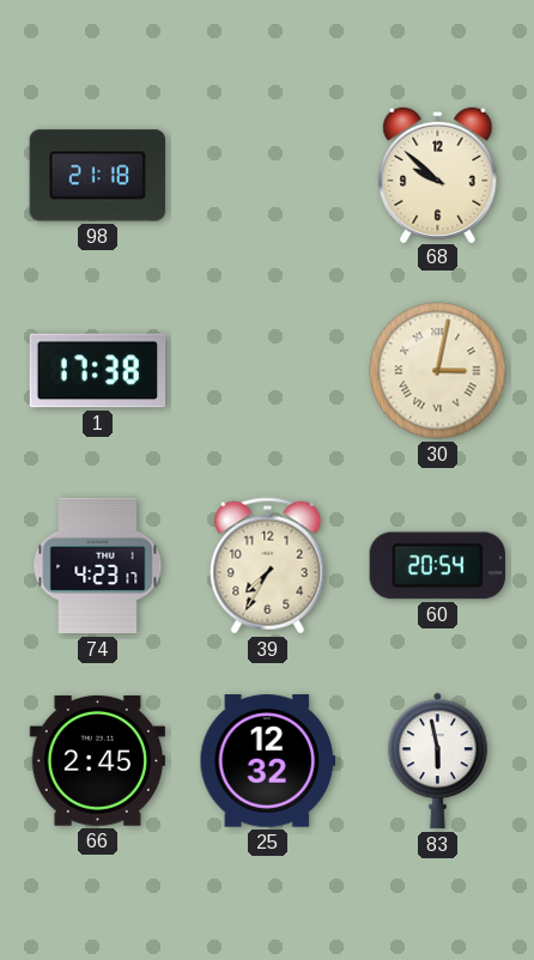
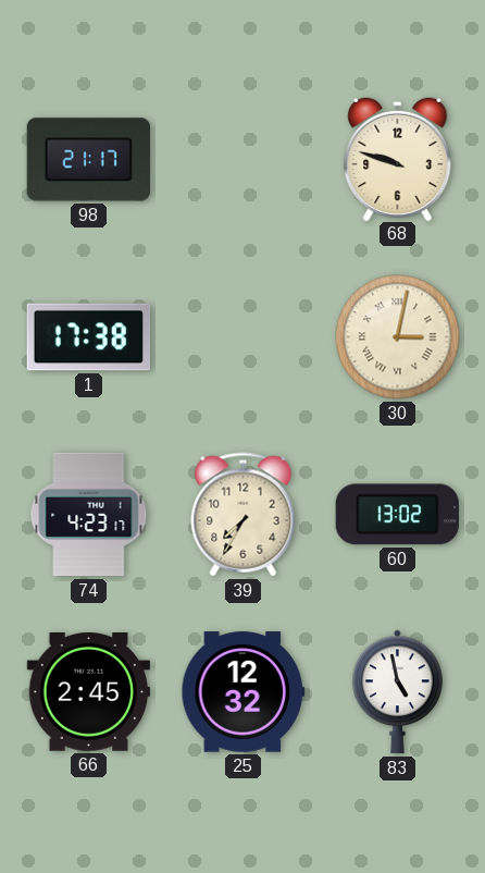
98: 21:18 -> 21:17 (88, 160)
68: 9:52 -> 9:48 (398, 158)
60: 20:54 -> 13:02 (397, 515)
83: 5:58 -> 4:58 (398, 692)
